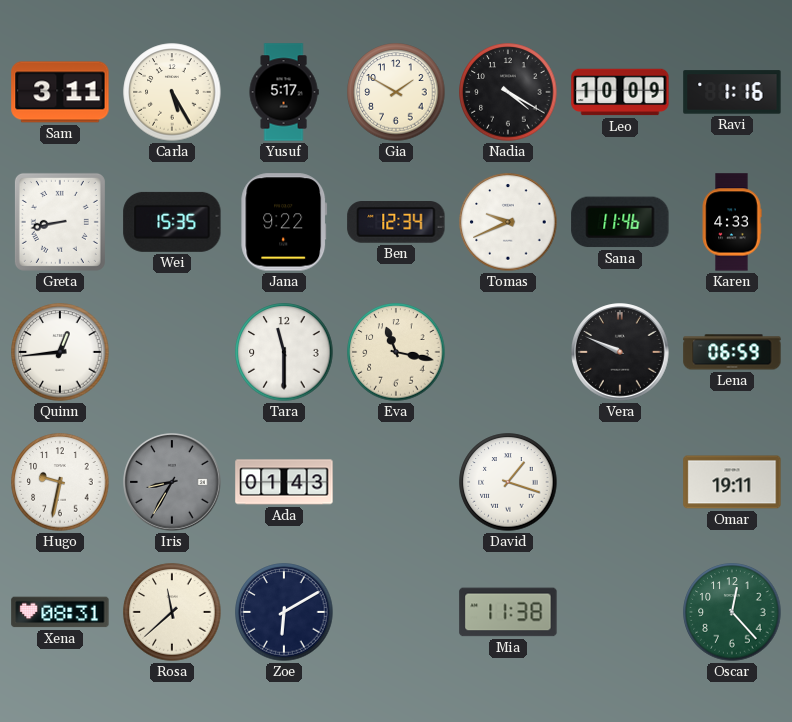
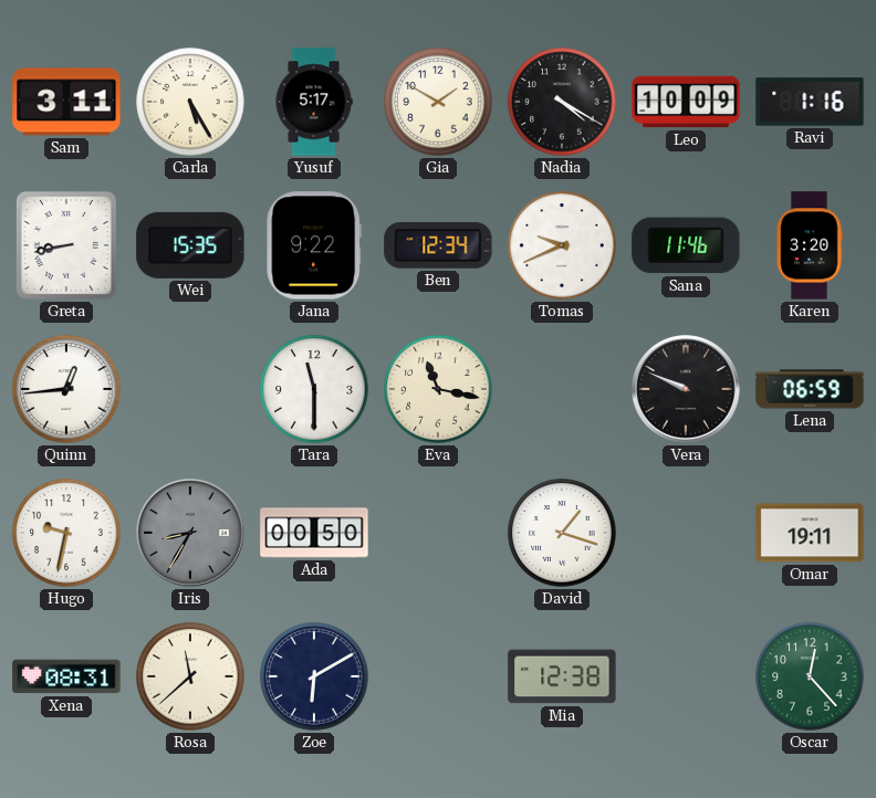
Karen: 4:33 -> 3:20 (810, 245)
Ada: 01:43 -> 00:50 (314, 533)
Mia: 11:38 -> 12:38 (562, 676)
